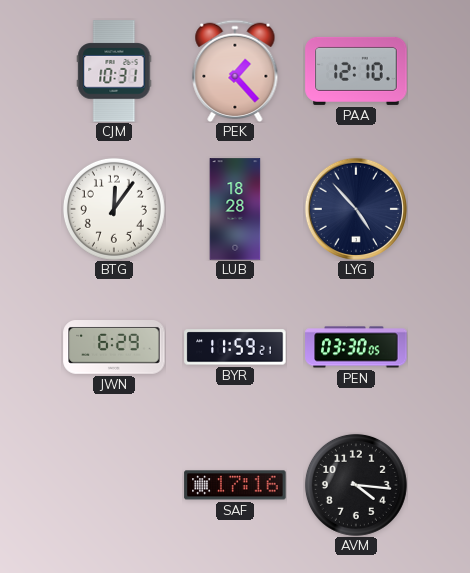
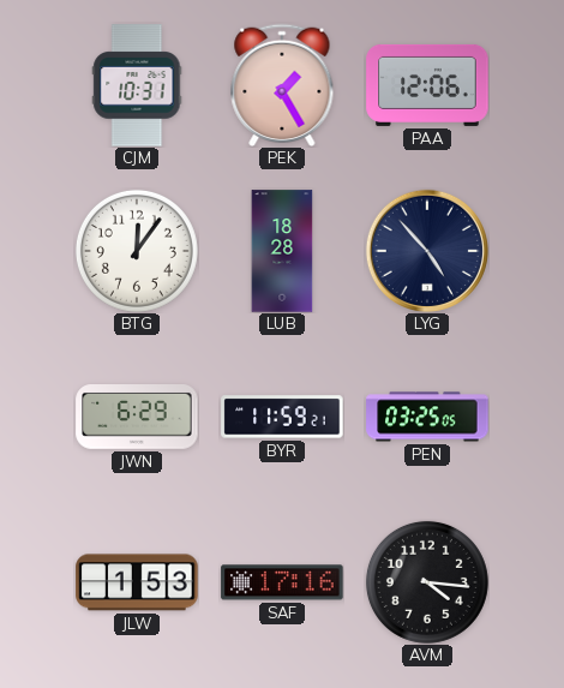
PEK: 1:23 -> 1:25 (282, 84)
PAA: 12:10 -> 12:06 (427, 85)
PEN: 03:30 -> 03:25 (427, 417)
JLW: none -> 1:53 (137, 582)
